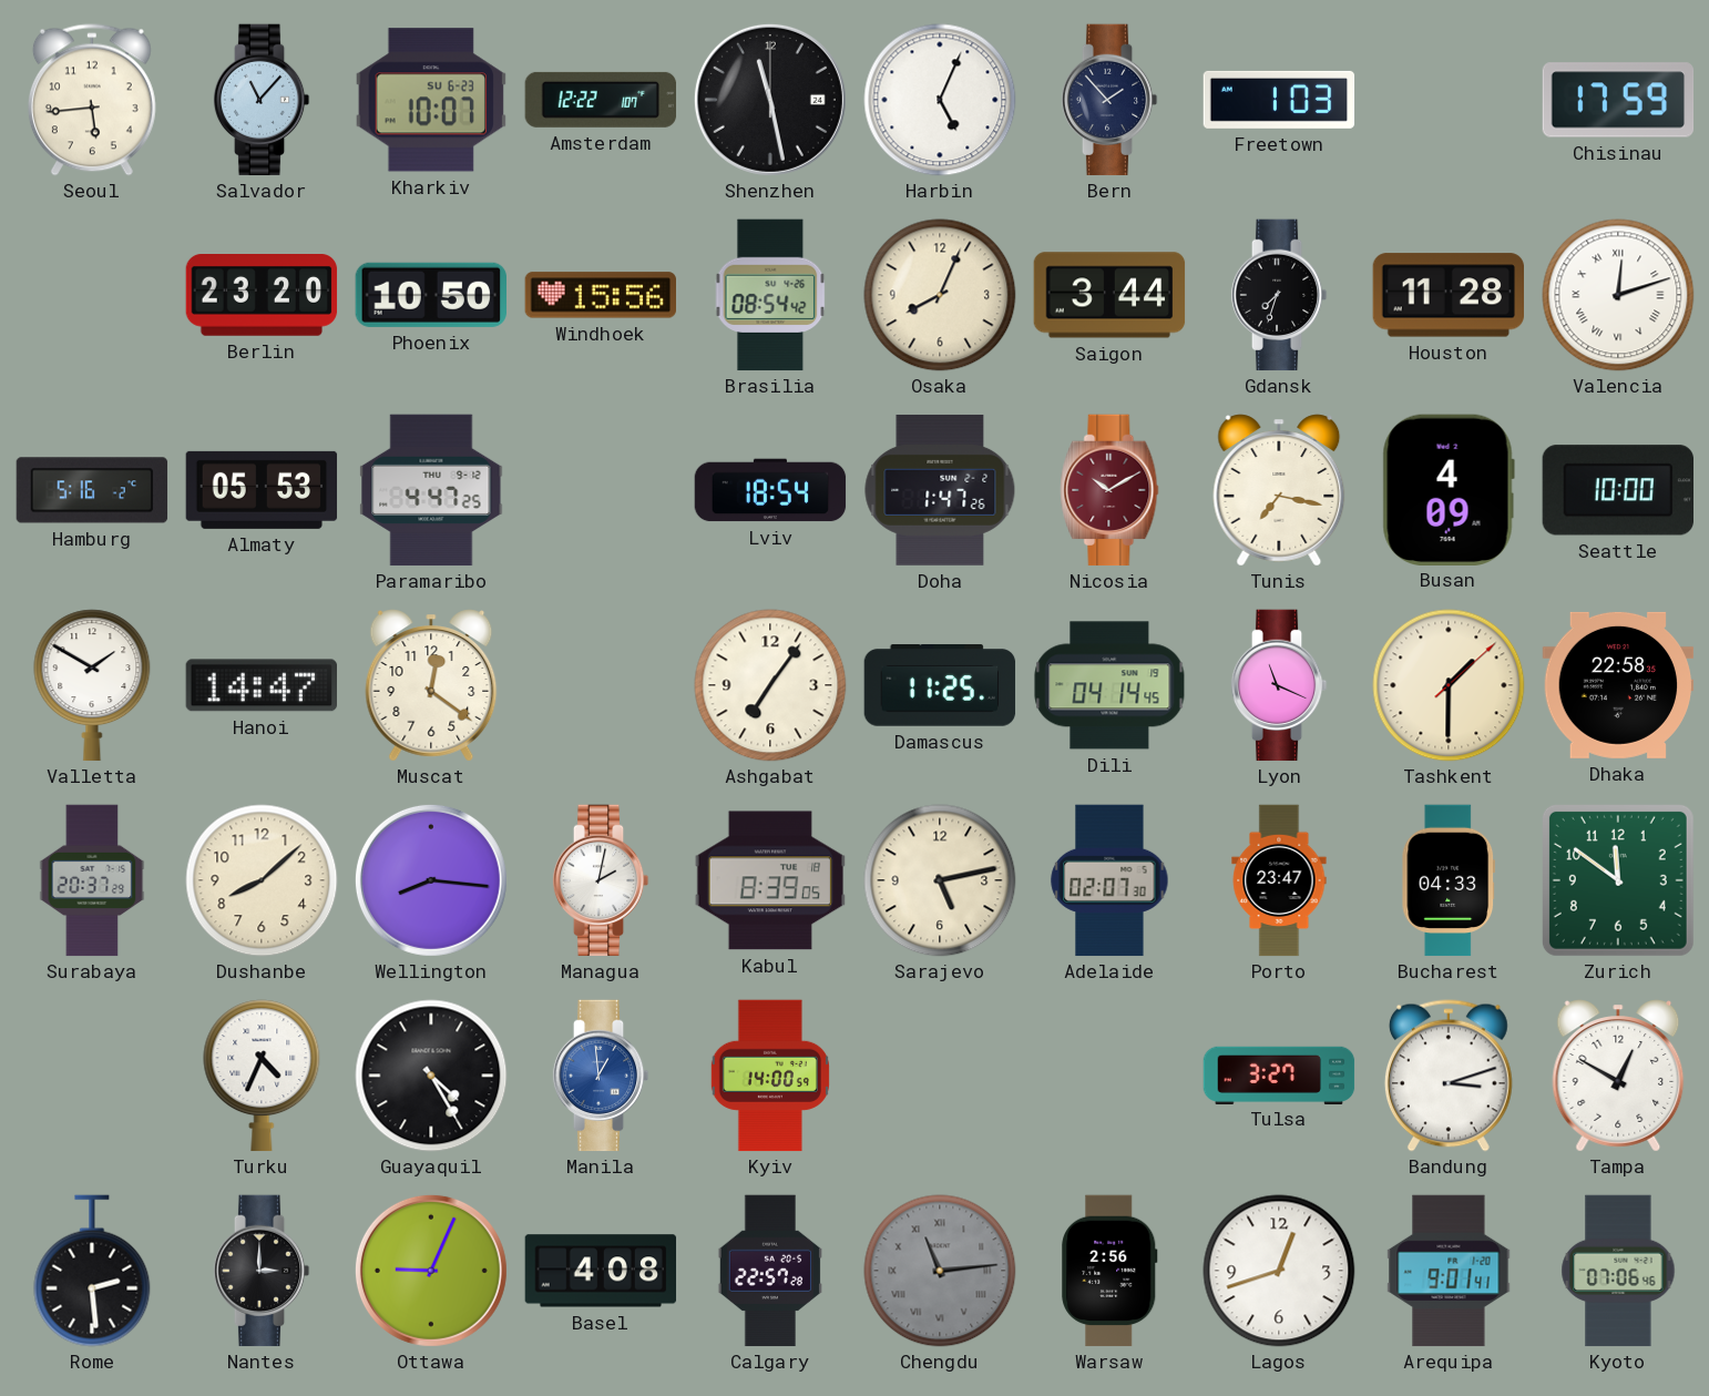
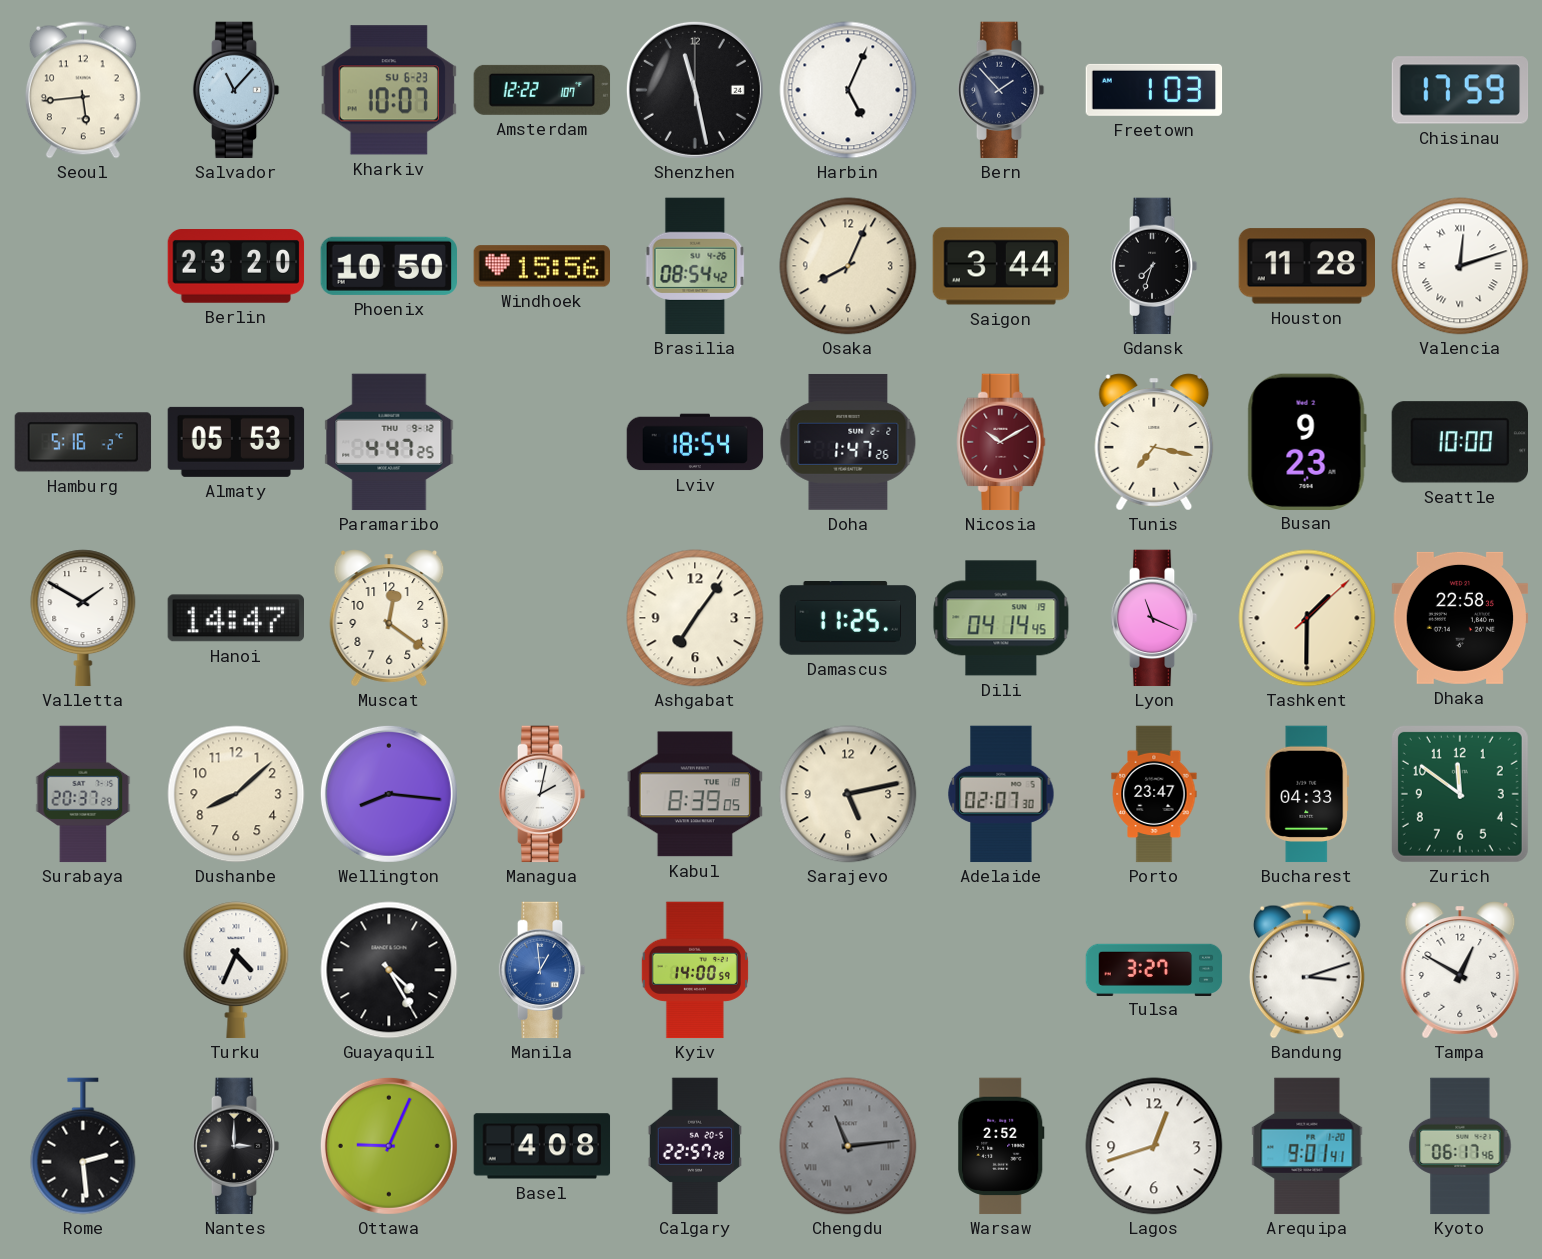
Busan: 4:09 -> 9:23 (1307, 441)
Warsaw: 2:56 -> 2:52 (1001, 1146)
Kyoto: 07:06 -> 06:17 (1460, 1146)
